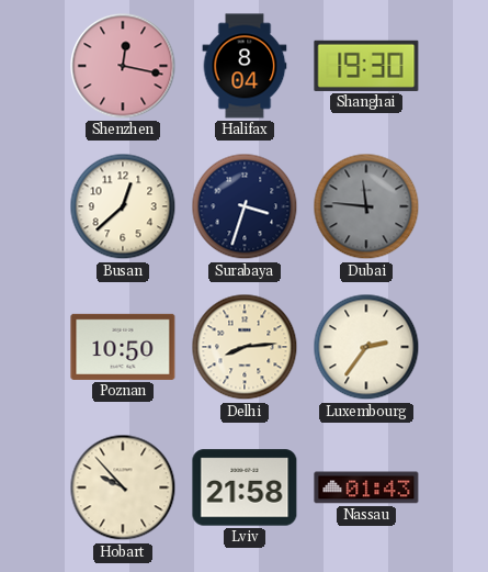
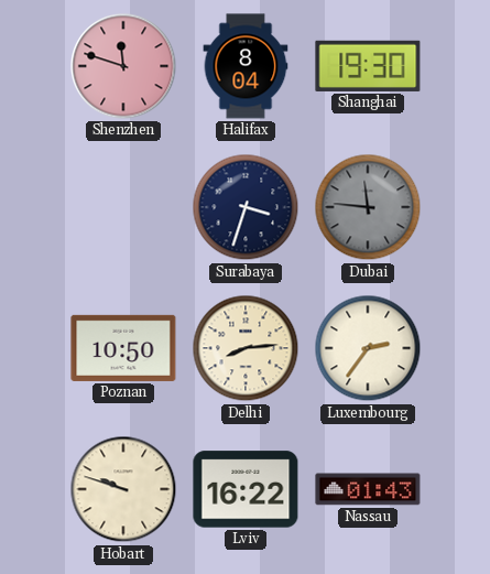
Shenzhen: 12:17 -> 11:48 (123, 66)
Busan: 12:38 -> none (123, 206)
Hobart: 9:53 -> 9:48 (123, 489)
Lviv: 21:58 -> 16:22 (246, 489)
